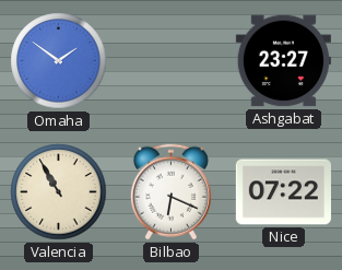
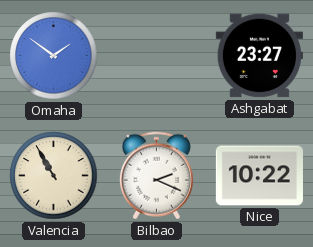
Bilbao: 6:19 -> 2:19 (156, 176)
Nice: 07:22 -> 10:22 (259, 176)
